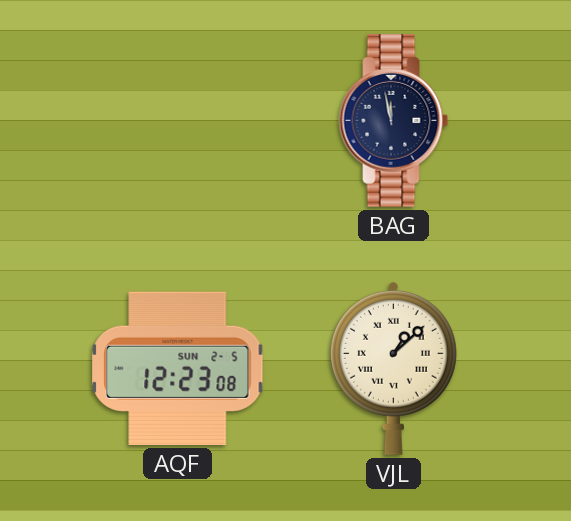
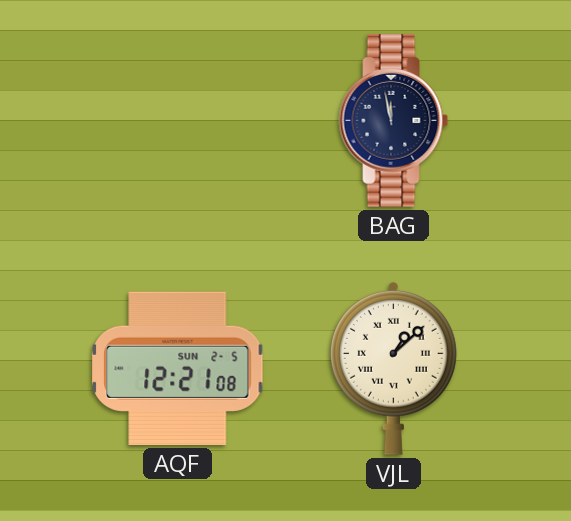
AQF: 12:23 -> 12:21 (178, 368)
